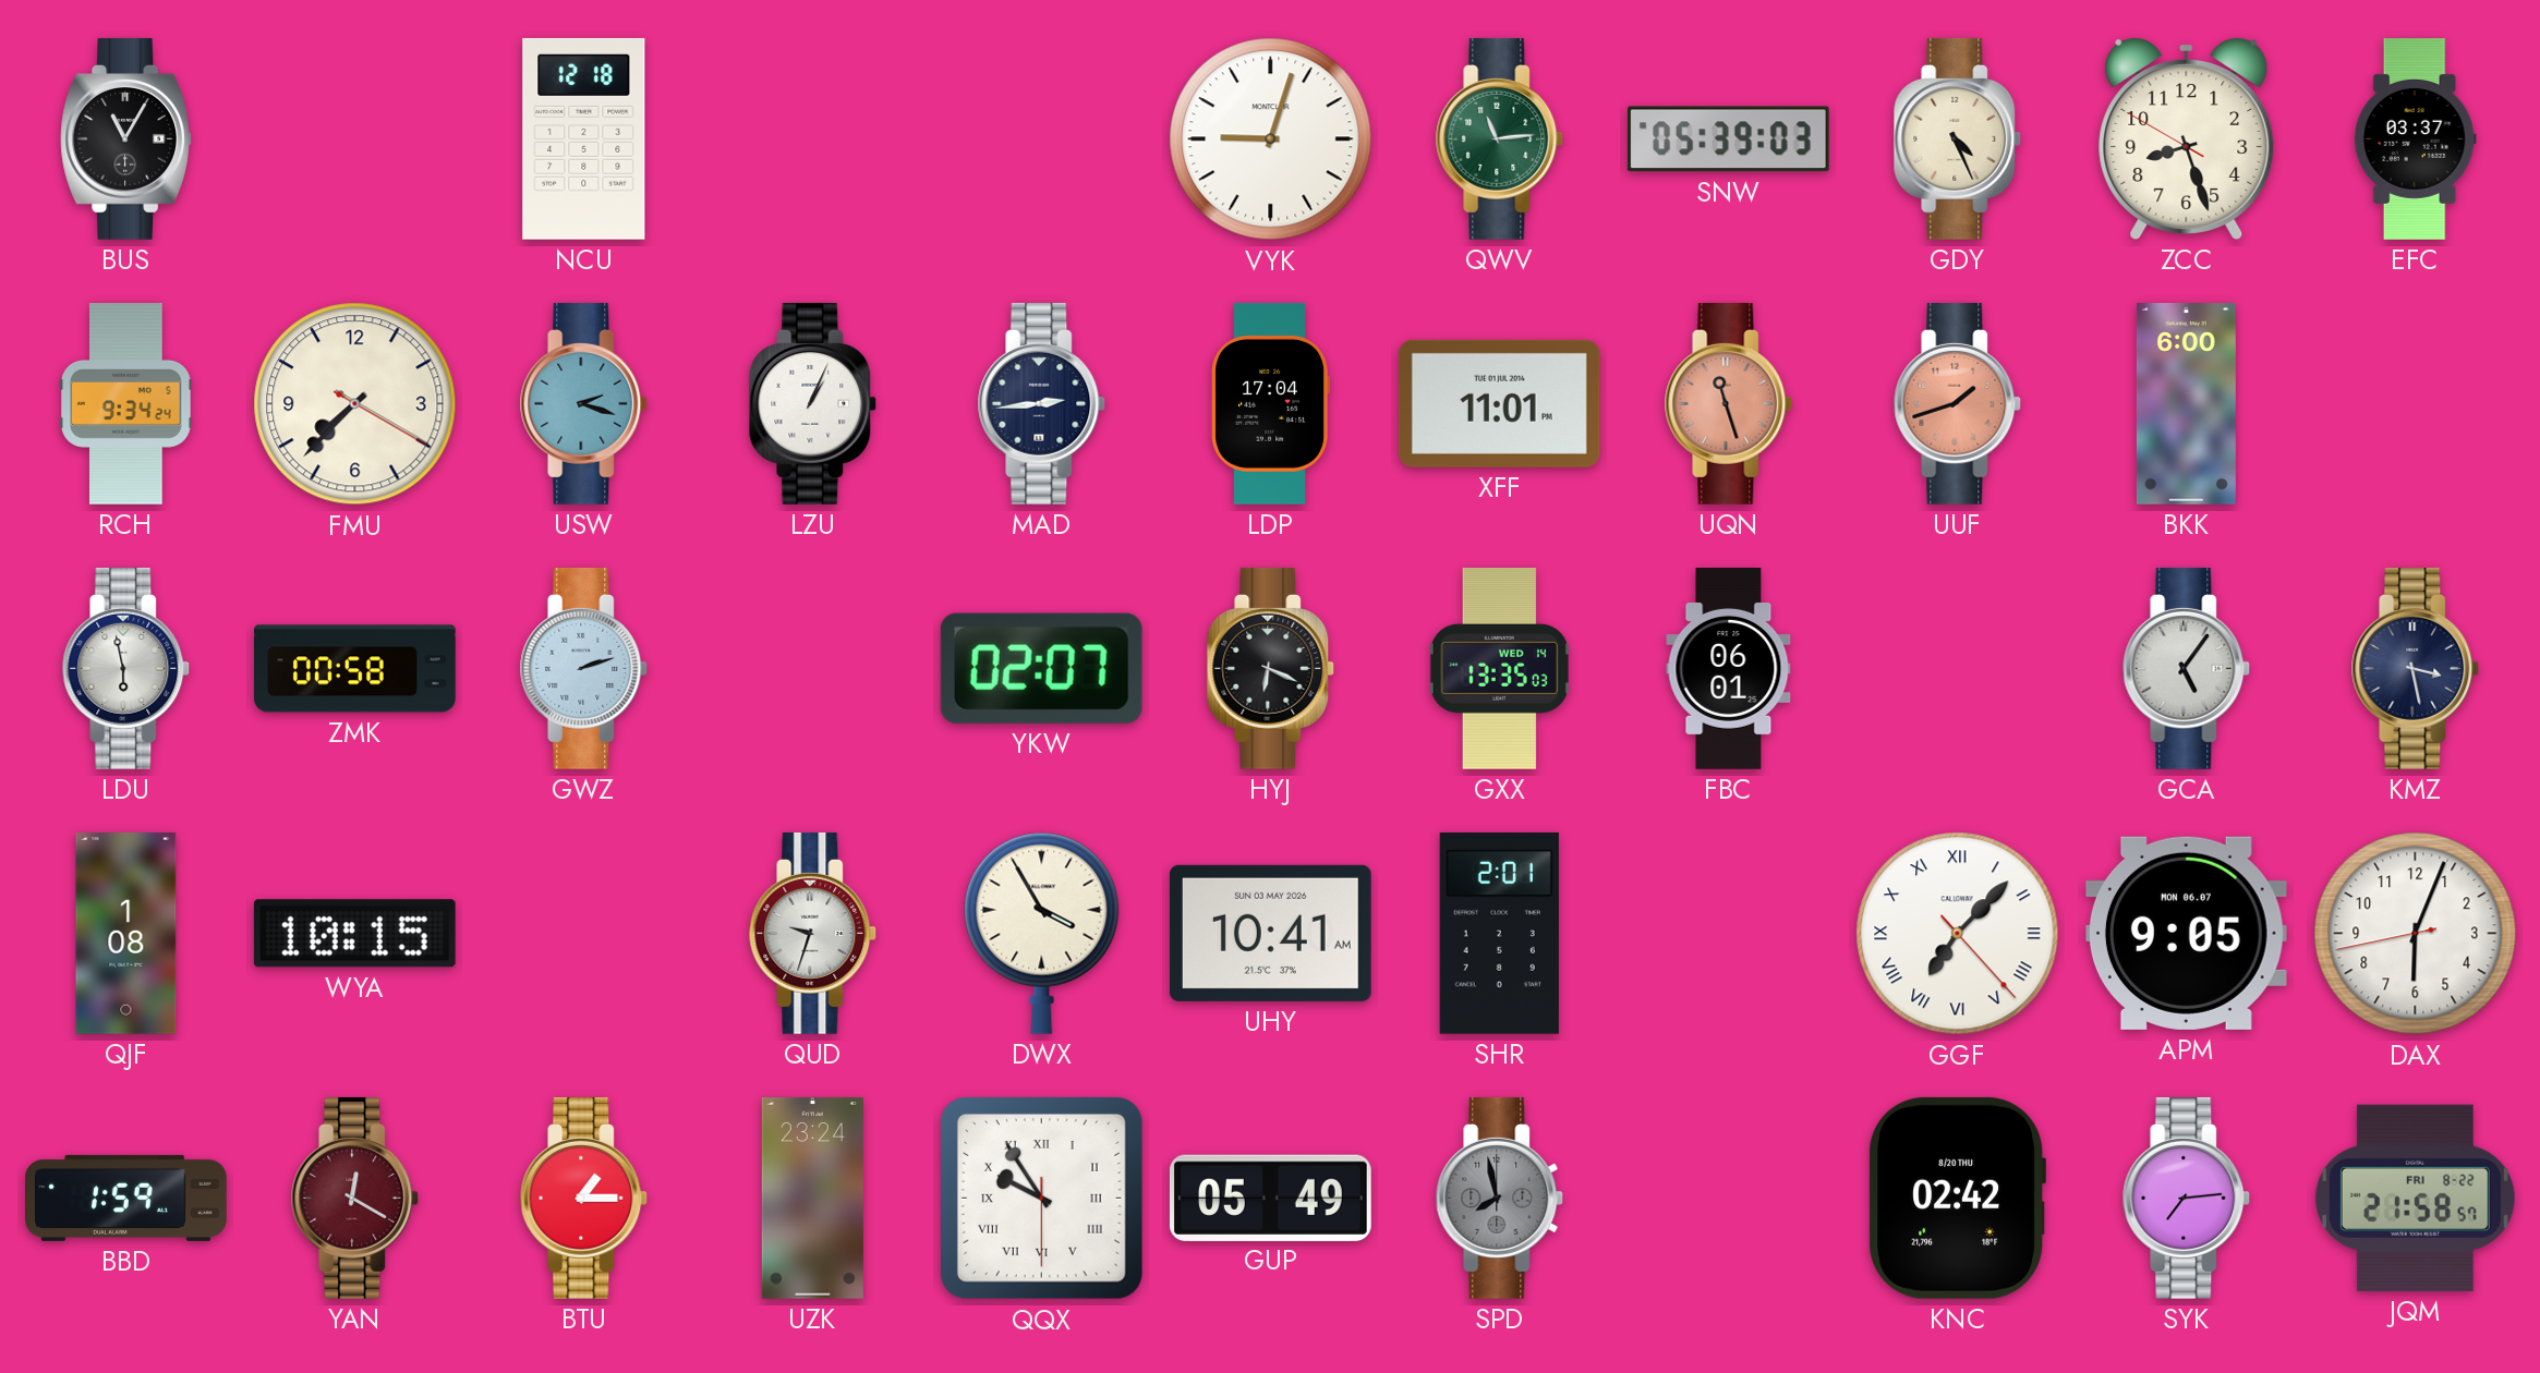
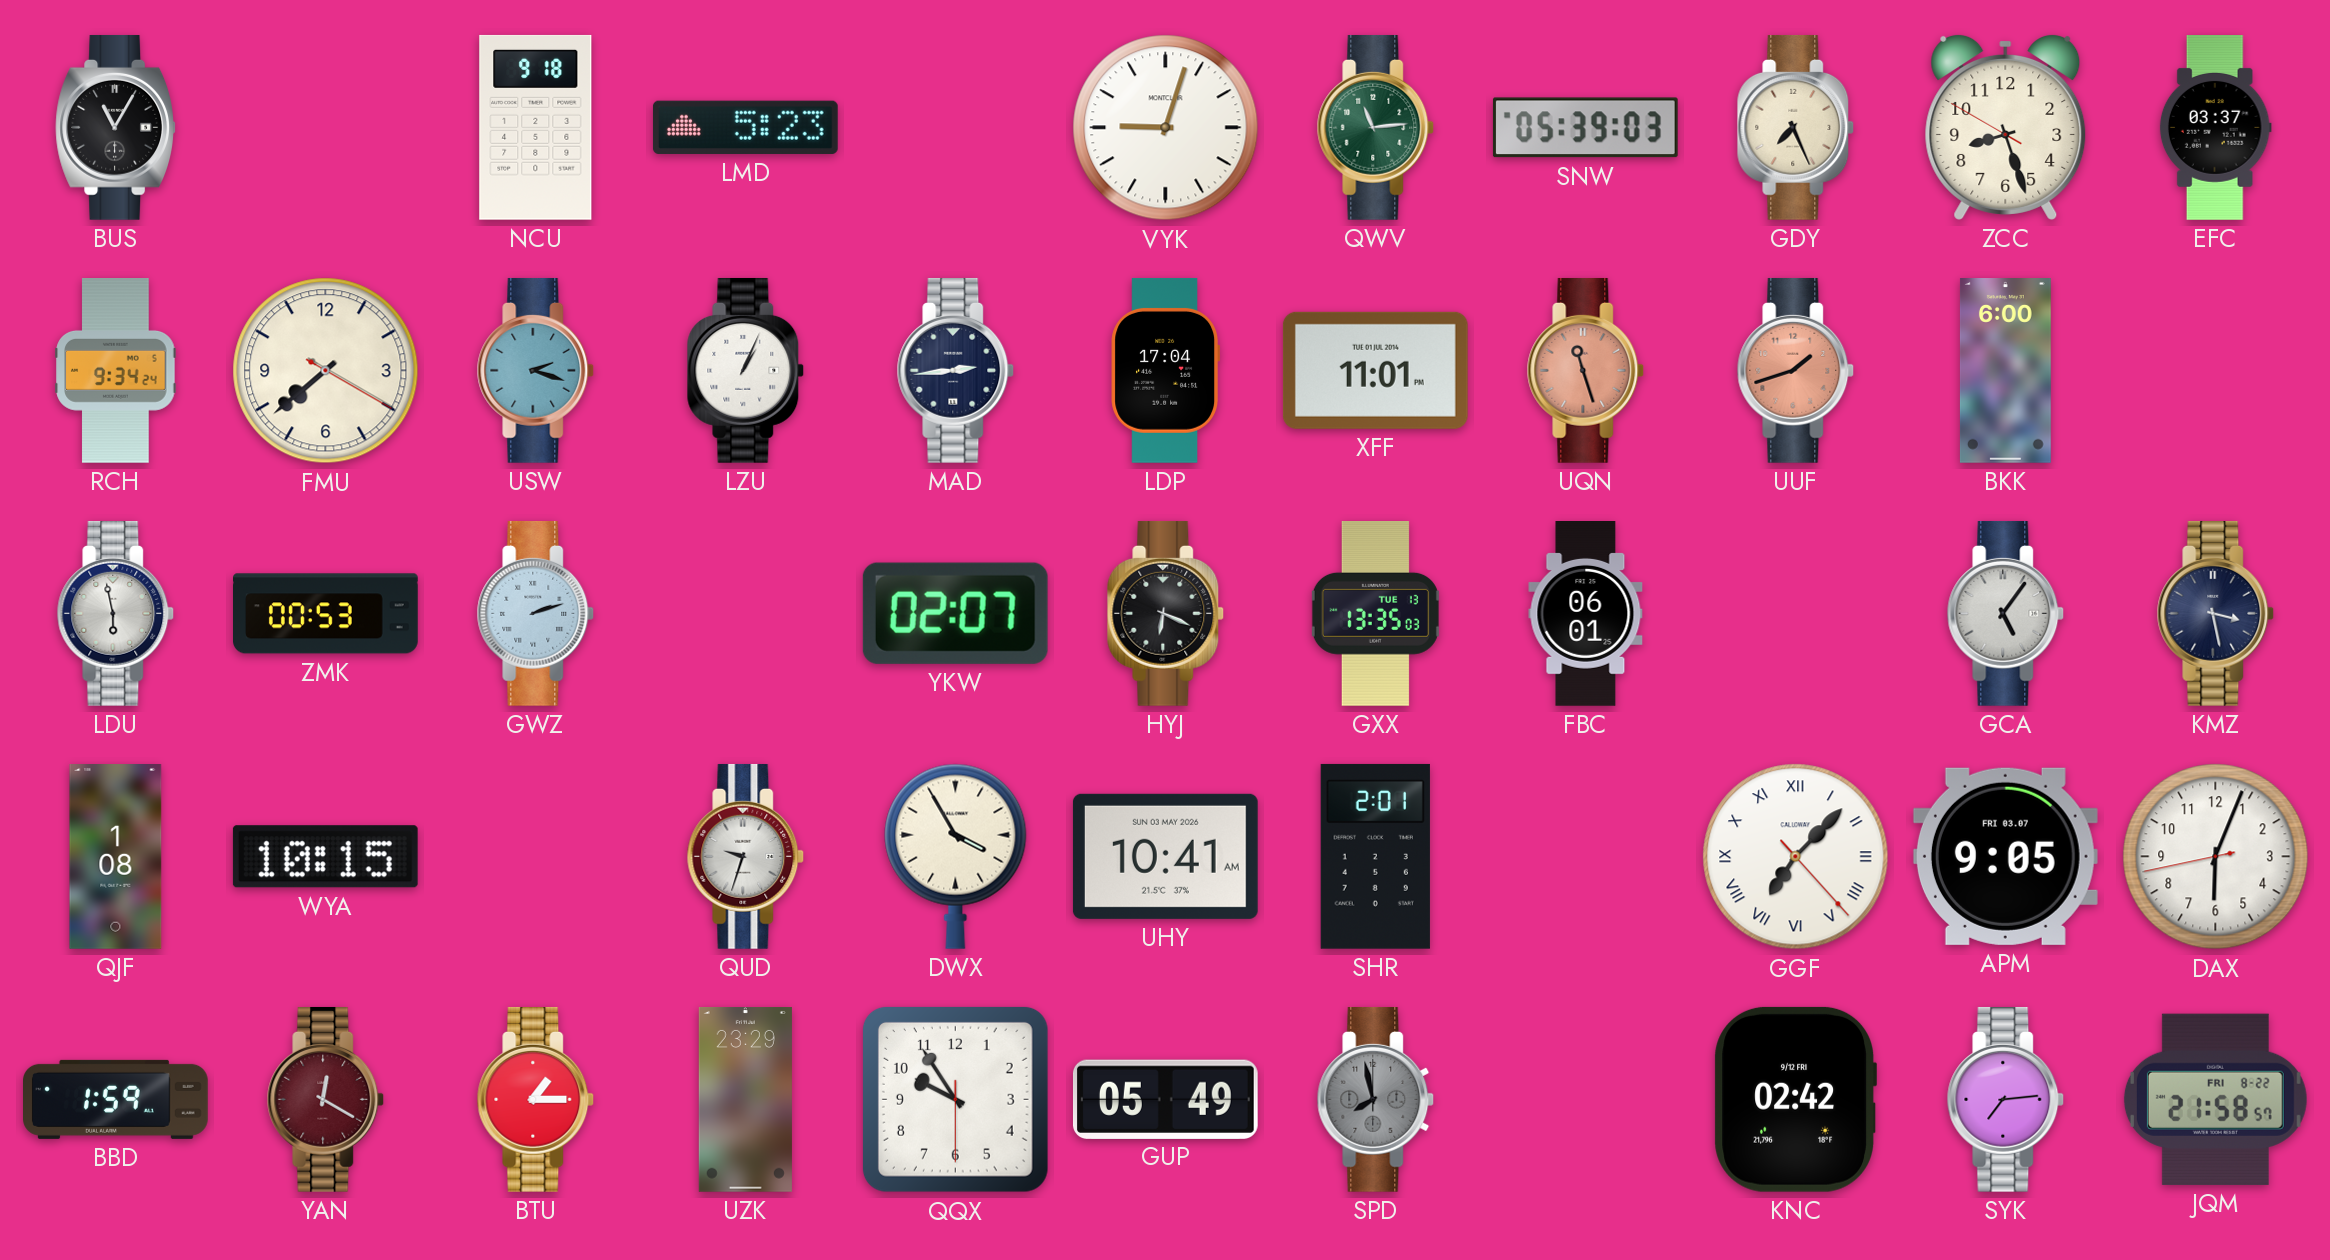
NCU: 12:18 -> 9:18 (536, 127)
LMD: none -> 5:23 (745, 127)
GDY: 4:26 -> 7:26 (1796, 127)
FMU: 7:37 -> 7:38 (326, 371)
ZMK: 00:58 -> 00:53 (326, 614)
GXX date: WED 14 -> TUE 13 (1375, 614)
APM date: MON 06.07 -> FRI 03.07 (2005, 856)
UZK: 23:24 -> 23:29 (745, 1100)
QQX numerals: Roman -> Arabic (955, 1099)
KNC date: 8/20 THU -> 9/12 FRI (1795, 1099)
